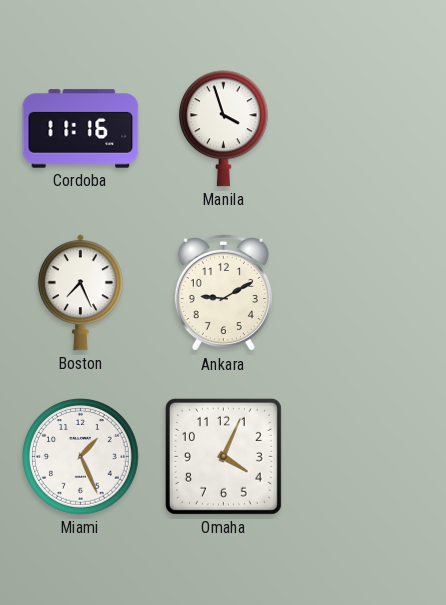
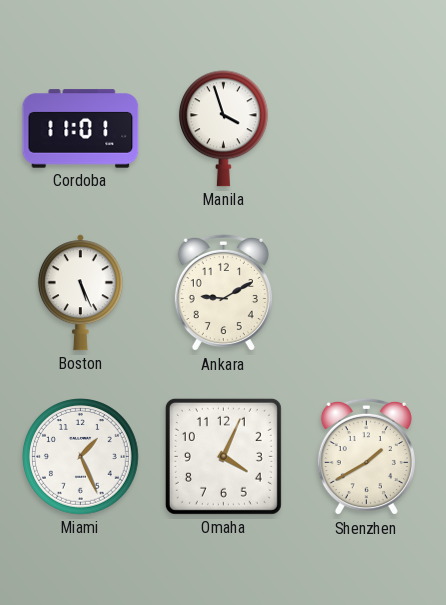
Cordoba: 11:16 -> 11:01 (81, 129)
Boston: 7:26 -> 5:26 (80, 293)
Shenzhen: none -> 1:40 (366, 457)
